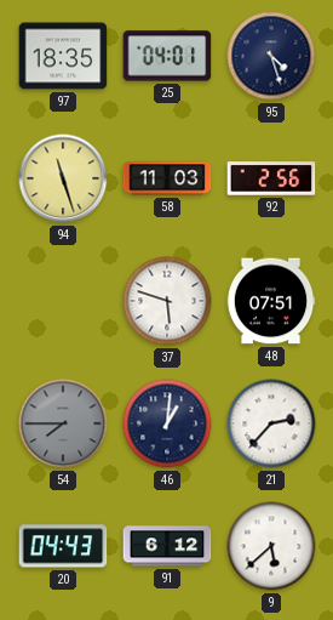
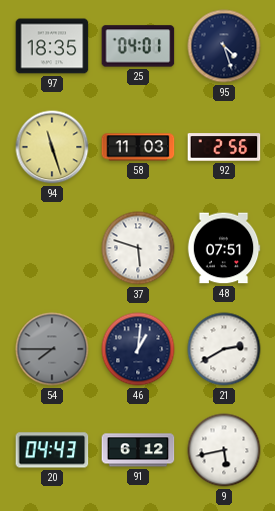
21: 2:37 -> 2:40 (224, 349)
9: 5:38 -> 5:43 (224, 450)
